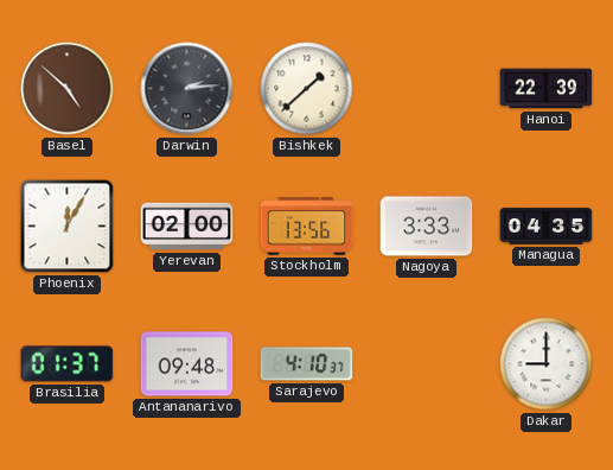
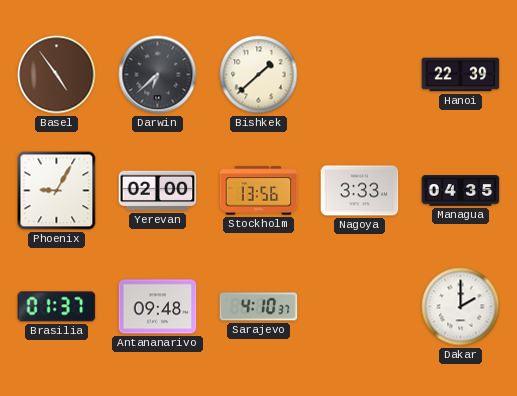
Basel: 4:52 -> 4:54 (57, 75)
Darwin: 2:14 -> 6:38 (158, 75)
Phoenix: 12:05 -> 9:05 (57, 191)
Dakar: 9:00 -> 2:00 (461, 307)
